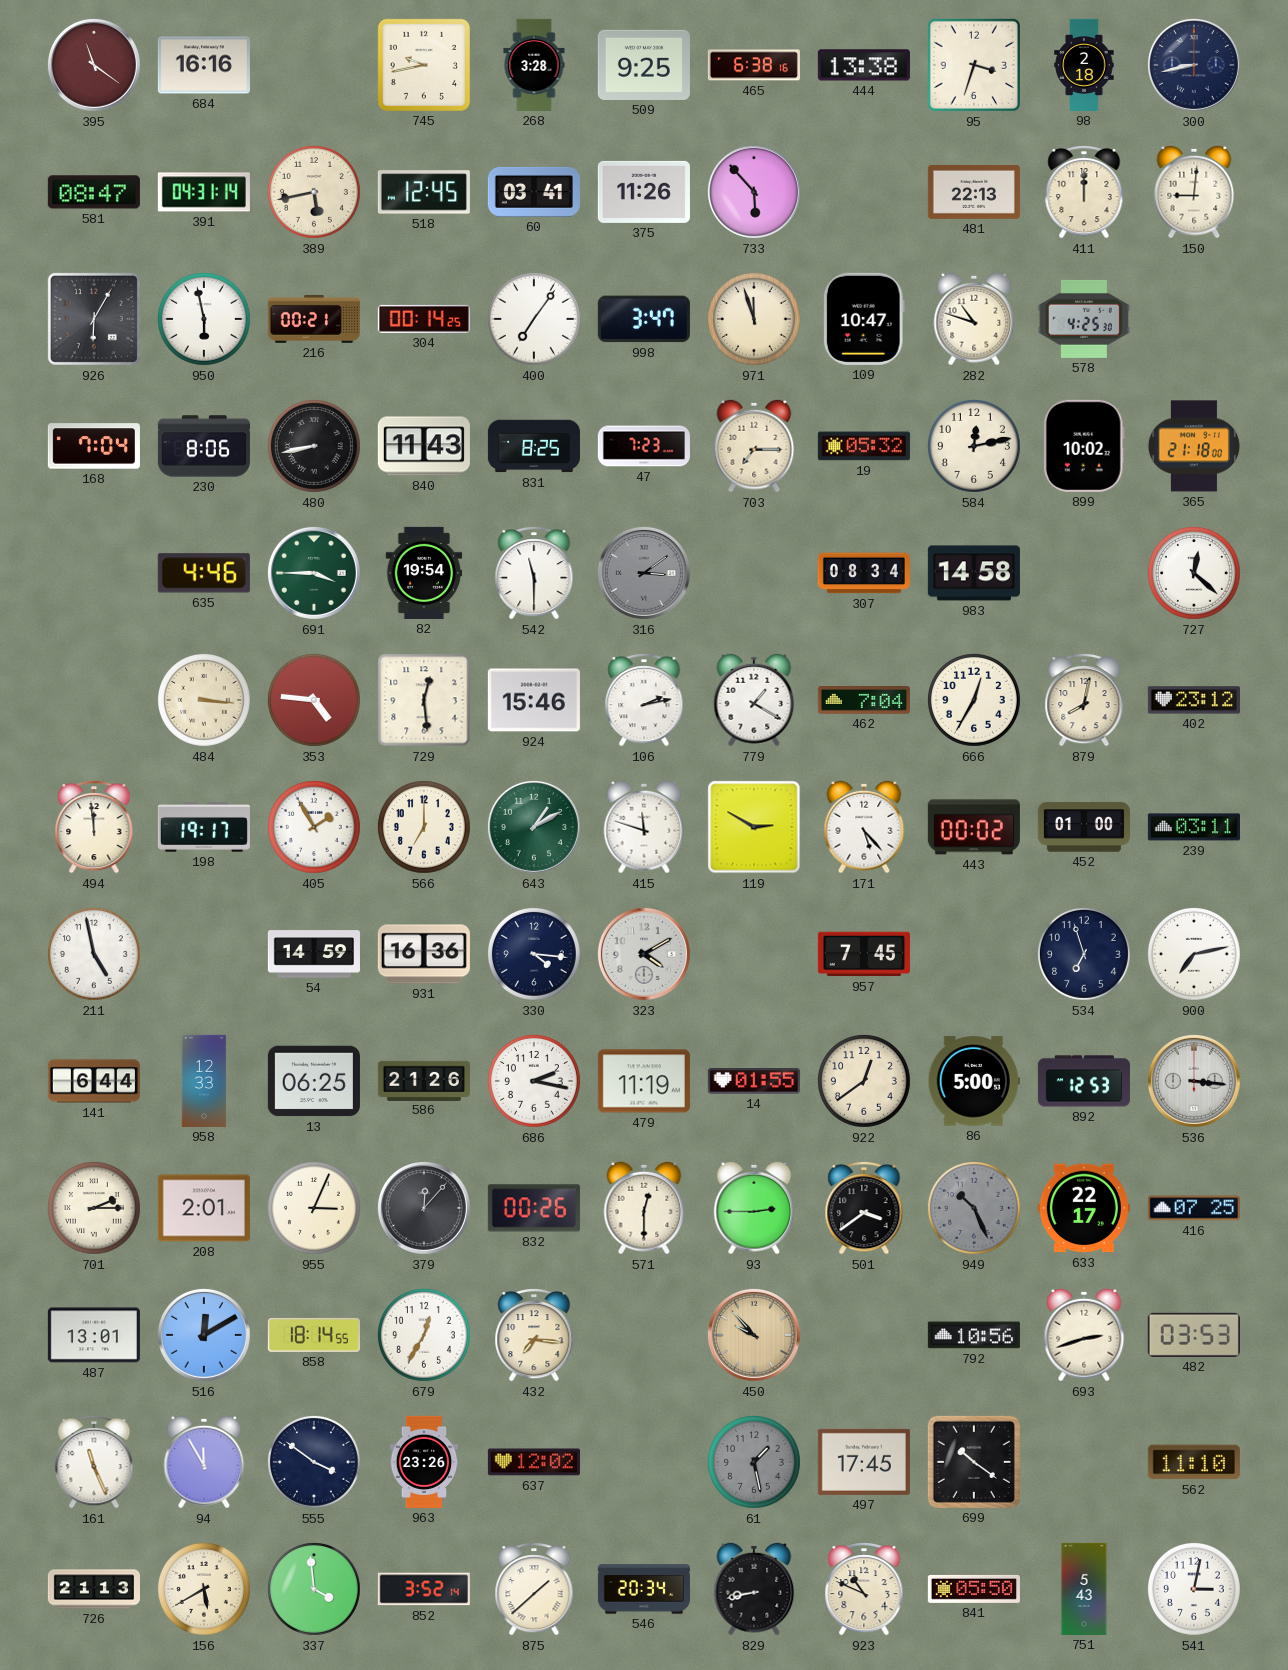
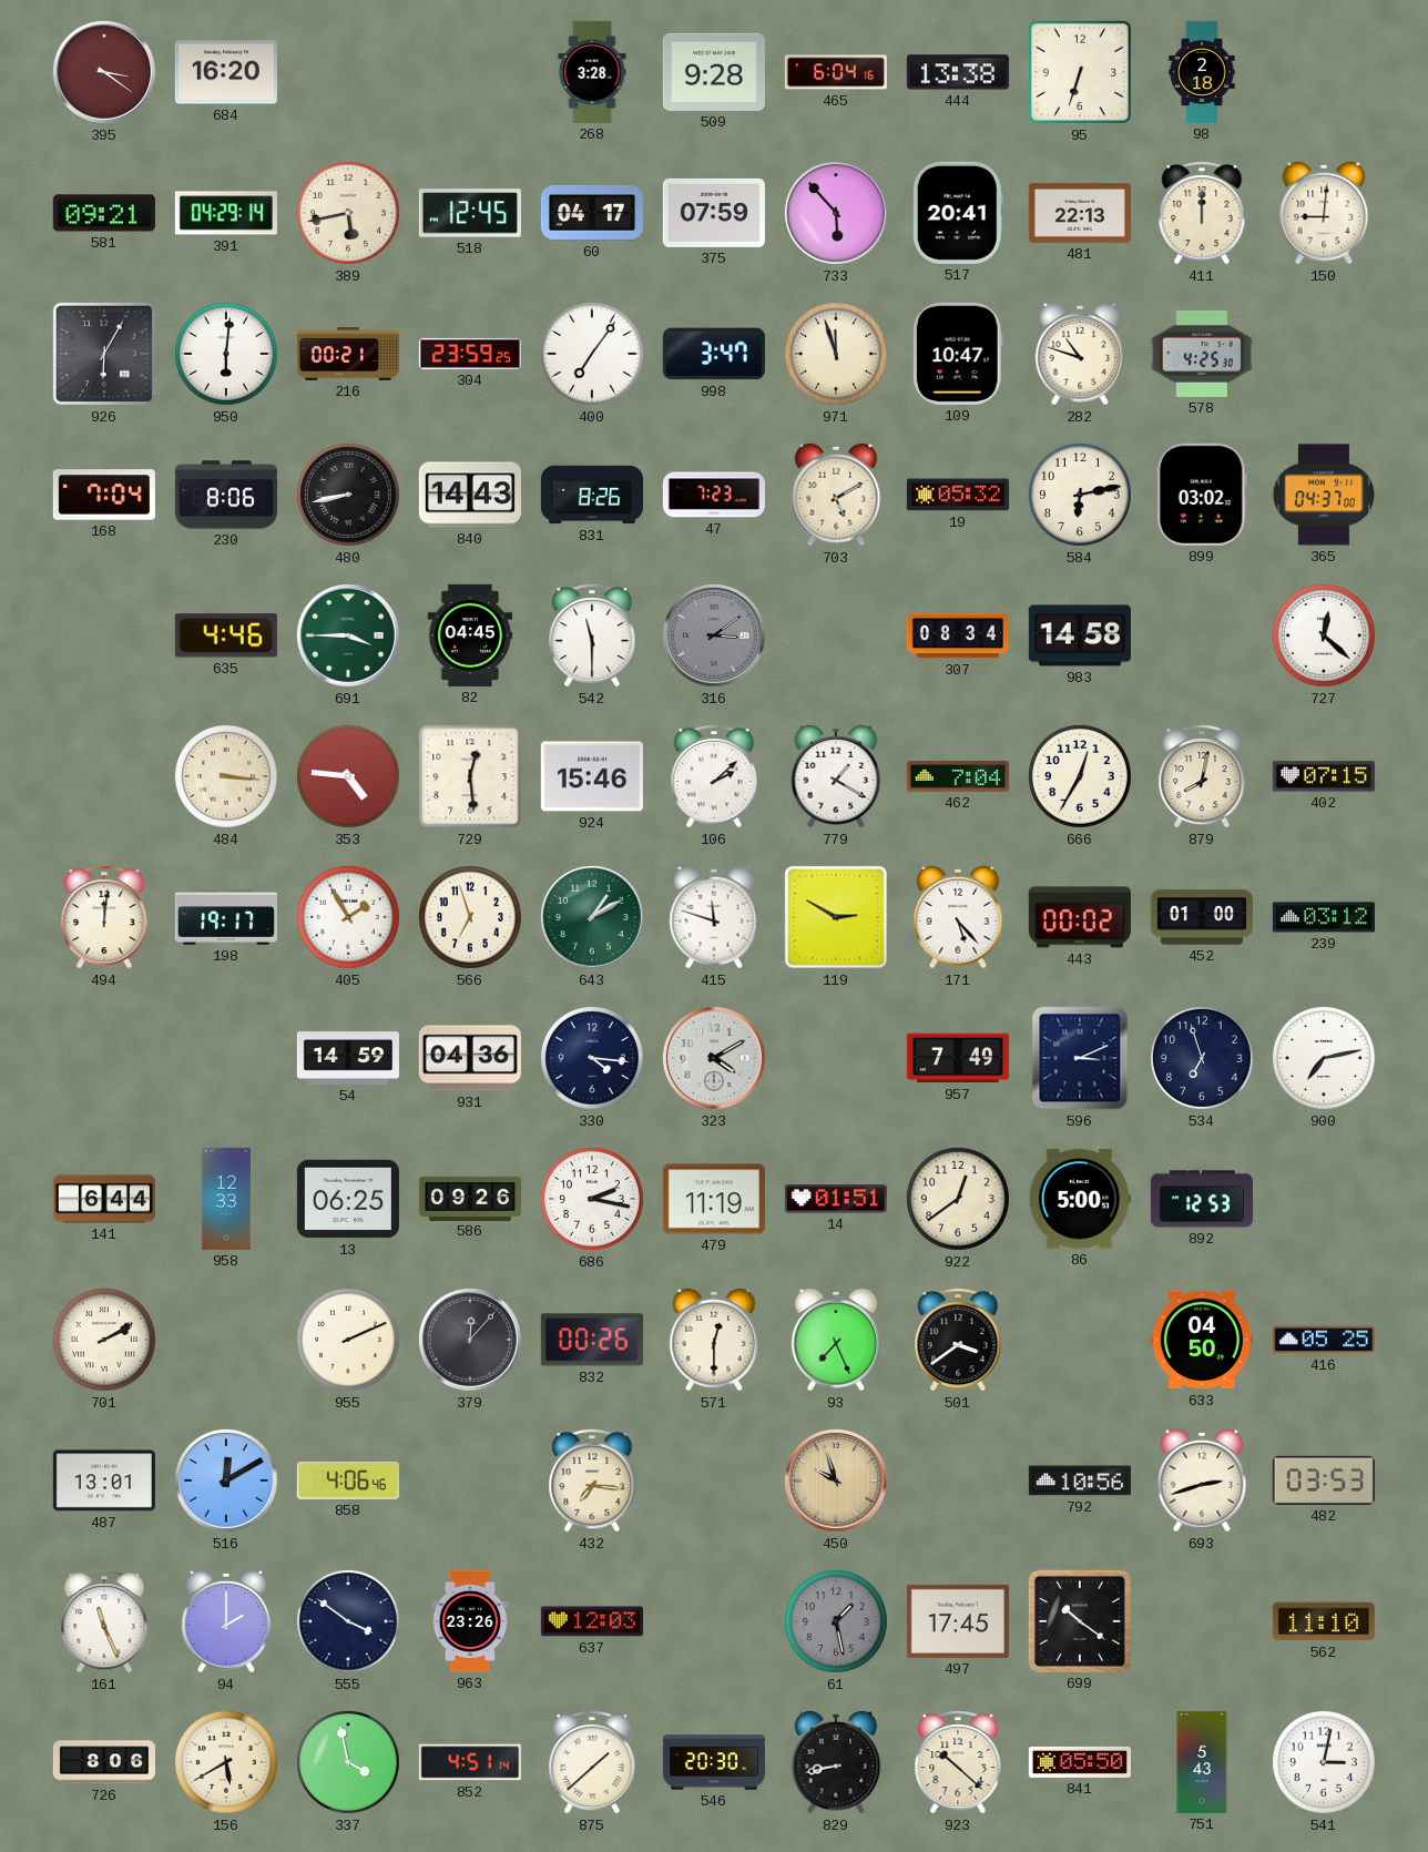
395: 11:21 -> 3:21 (104, 72)
684: 16:16 -> 16:20 (226, 72)
745: 9:43 -> none (424, 65)
509: 9:25 -> 9:28 (714, 72)
465: 6:38 -> 6:04 (836, 72)
95: 3:33 -> 6:33 (1080, 72)
300: 8:43 -> none (1194, 65)
581: 08:47 -> 09:21 (104, 213)
391: 04:31 -> 04:29 (226, 213)
60: 03:41 -> 04:17 (592, 213)
375: 11:26 -> 07:59 (714, 213)
517: none -> 20:41 (958, 213)
950: 5:58 -> 6:01 (227, 355)
304: 00:14 -> 23:59 (470, 354)
840: 11:43 -> 14:43 (470, 495)
831: 8:25 -> 8:26 (592, 495)
703: 7:15 -> 5:10 (836, 495)
584: 12:13 -> 6:13 (1081, 496)
899: 10:02 -> 03:02 (1202, 495)
365: 21:18 -> 04:37 (1324, 495)
82: 19:54 -> 04:45 (470, 635)
106: 2:13 -> 2:08 (714, 776)
402: 23:12 -> 07:15 (1324, 776)
494: 11:59 -> 12:01 (104, 917)
566: 7:00 -> 6:57 (471, 918)
239: 03:11 -> 03:12 (1324, 917)
211: 4:58 -> none (95, 955)
931: 16:36 -> 04:36 (470, 1058)
957: 7:45 -> 7:49 (958, 1058)
596: none -> 3:11 (1080, 1058)
586: 21:26 -> 09:26 (470, 1198)
14: 01:55 -> 01:51 (836, 1199)
536: 3:16 -> none (1194, 1081)
701: 2:15 -> 2:10 (105, 1341)
208: 2:01 -> none (204, 1208)
955: 3:04 -> 2:11 (349, 1341)
93: 2:45 -> 7:26 (836, 1340)
949: 10:26 -> none (975, 1209)
633: 22:17 -> 04:50 (1202, 1340)
416: 07:25 -> 05:25 (1324, 1340)
858: 18:14 -> 4:06 (348, 1480)
679: 12:35 -> none (425, 1336)
450: 9:53 -> 9:57 (836, 1480)
94: 11:55 -> 2:00 (226, 1621)
637: 12:02 -> 12:03 (592, 1621)
726: 21:13 -> 8:06 (104, 1762)
337: 3:59 -> 3:58 (349, 1763)
852: 3:52 -> 4:51 (470, 1762)
546: 20:34 -> 20:30 (714, 1762)
923: 10:49 -> 10:22 (958, 1762)
